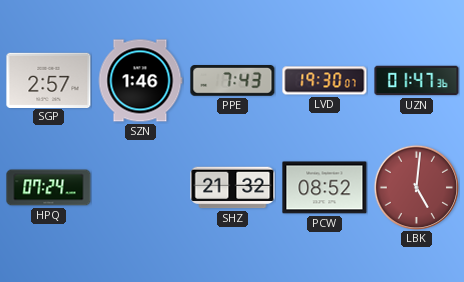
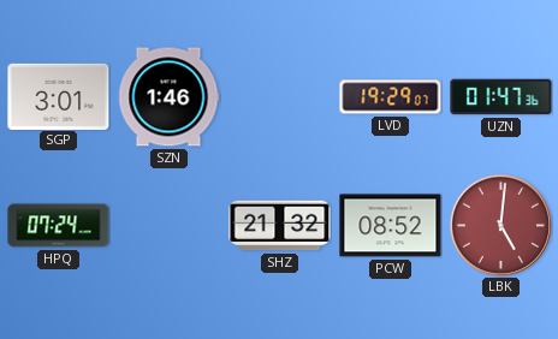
SGP: 2:57 -> 3:01 (59, 96)
PPE: 7:43 -> none (233, 81)
LVD: 19:30 -> 19:29 (391, 97)
